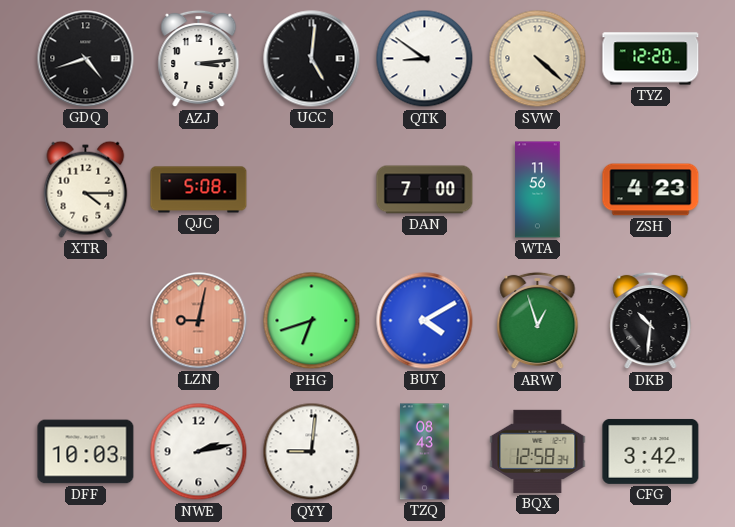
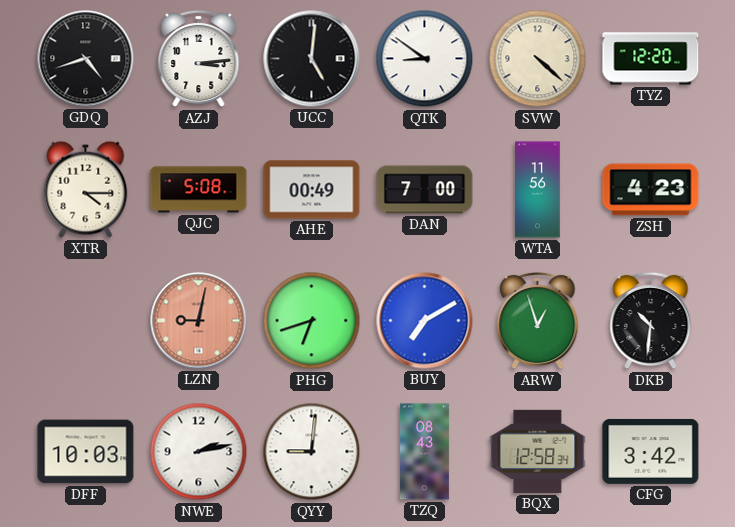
AHE: none -> 00:49 (312, 190)
BUY: 4:10 -> 7:10 (425, 321)
